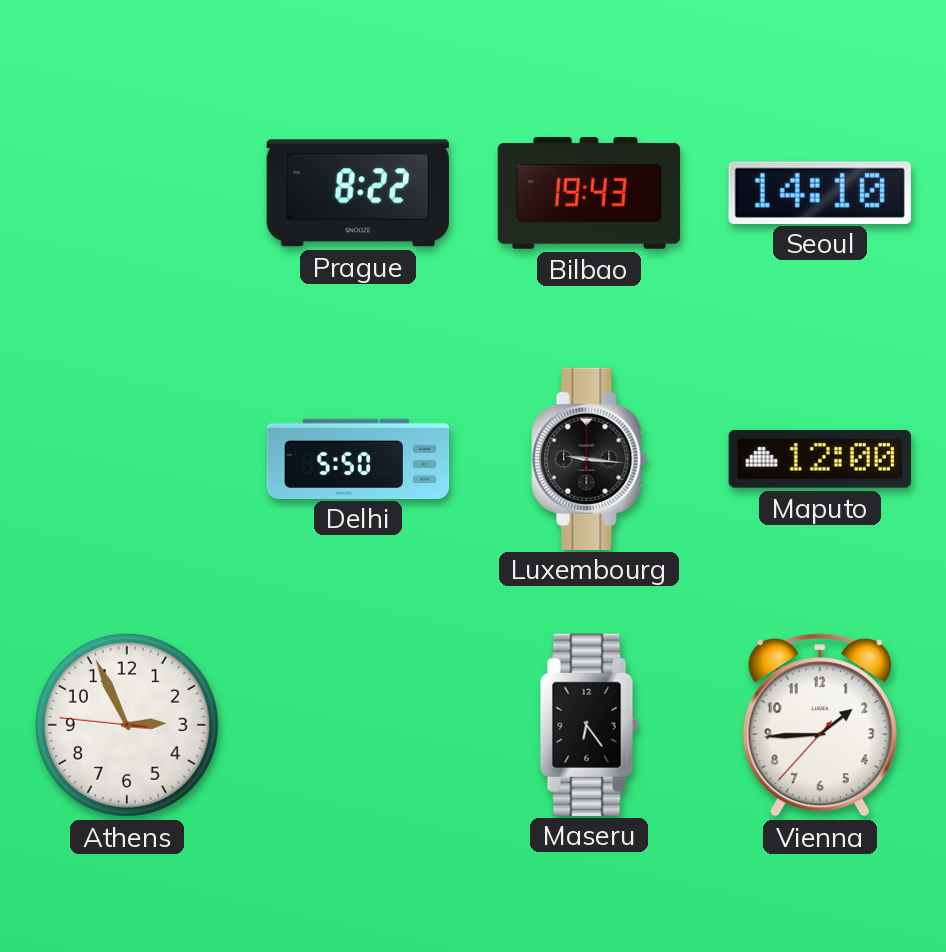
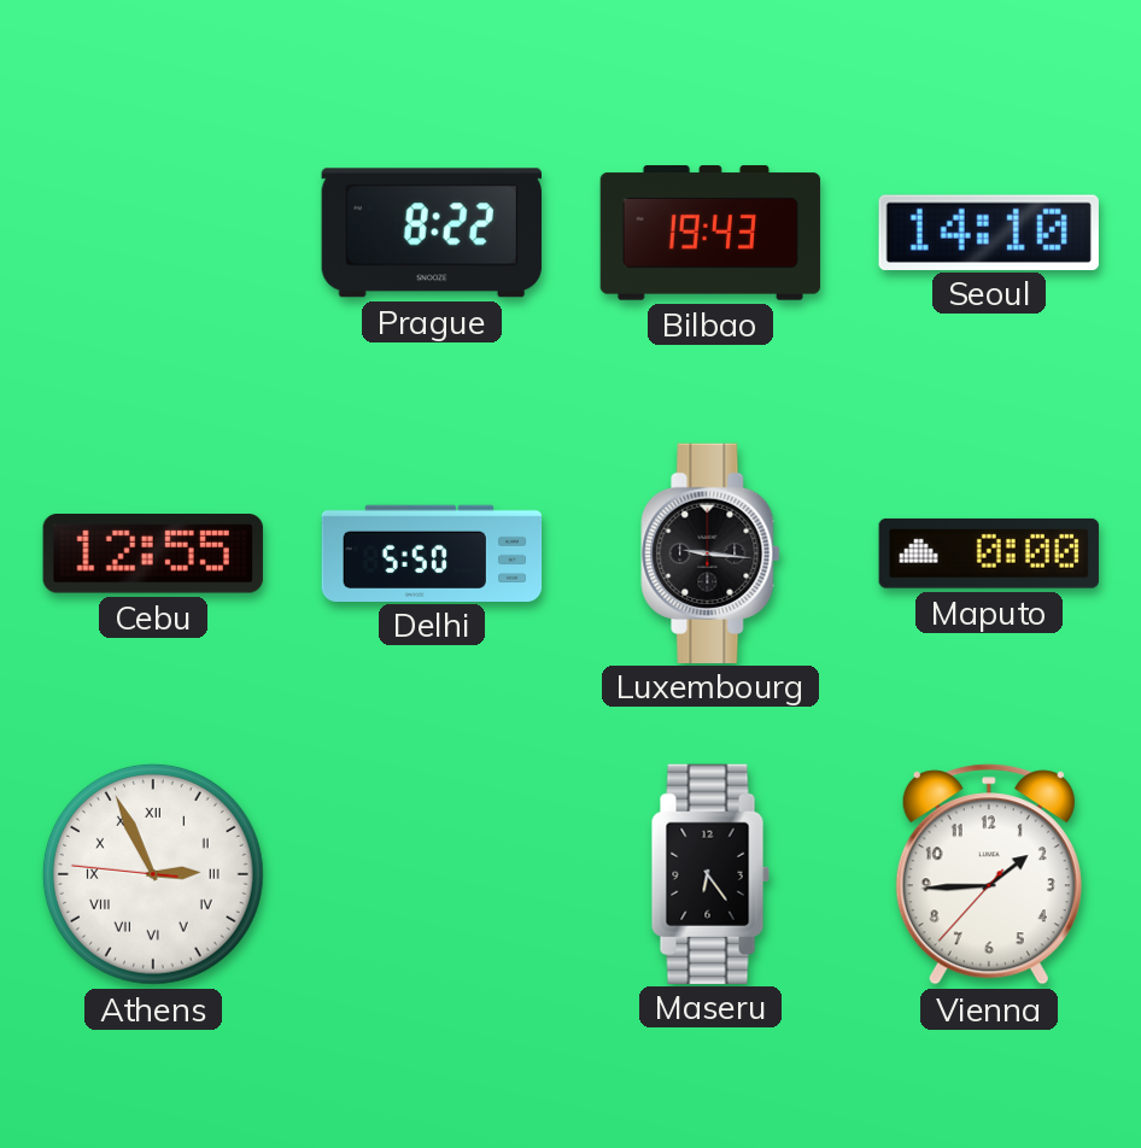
Cebu: none -> 12:55 (153, 555)
Maputo: 12:00 -> 0:00 (989, 553)
Athens numerals: Arabic -> Roman (153, 874)
